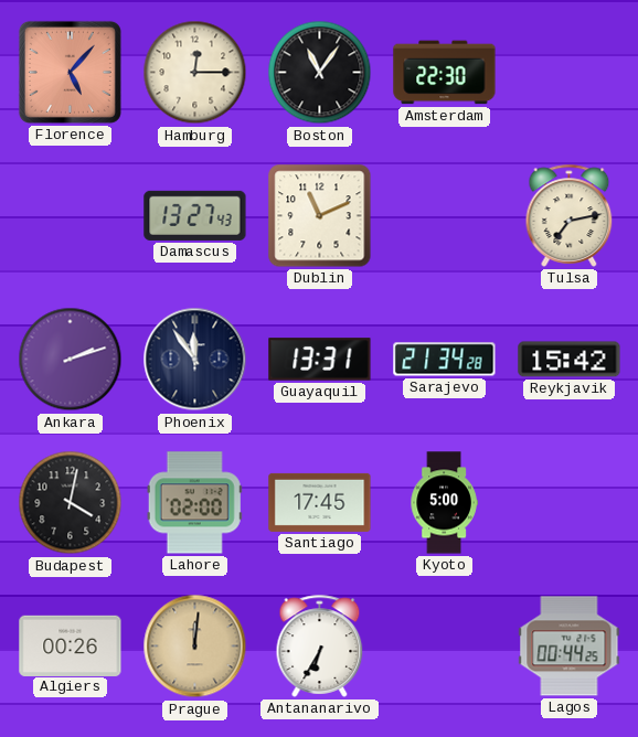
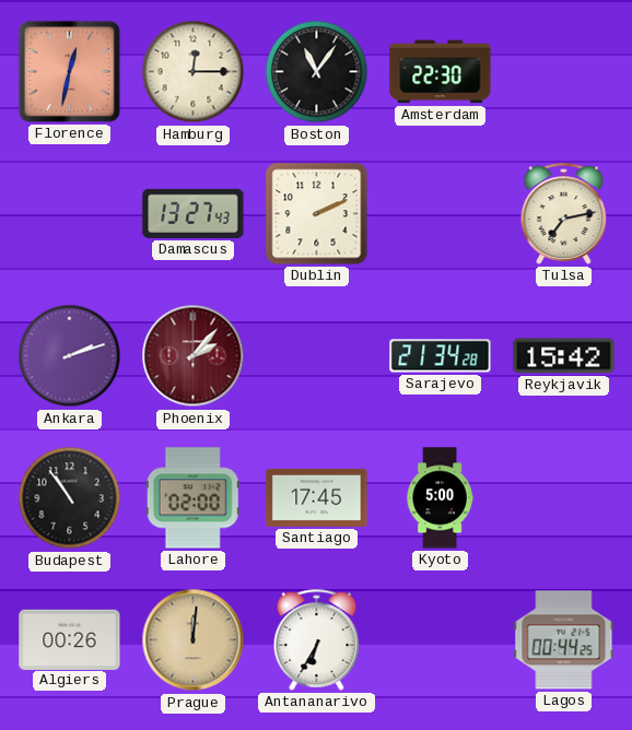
Florence: 5:07 -> 12:32 (69, 71)
Dublin: 11:11 -> 2:11 (317, 214)
Phoenix: 11:54 -> 2:07 (194, 356)
Phoenix dial: navy -> burgundy (194, 356)
Guayaquil: 13:31 -> none (320, 360)
Budapest: 4:02 -> 10:54 (70, 498)
